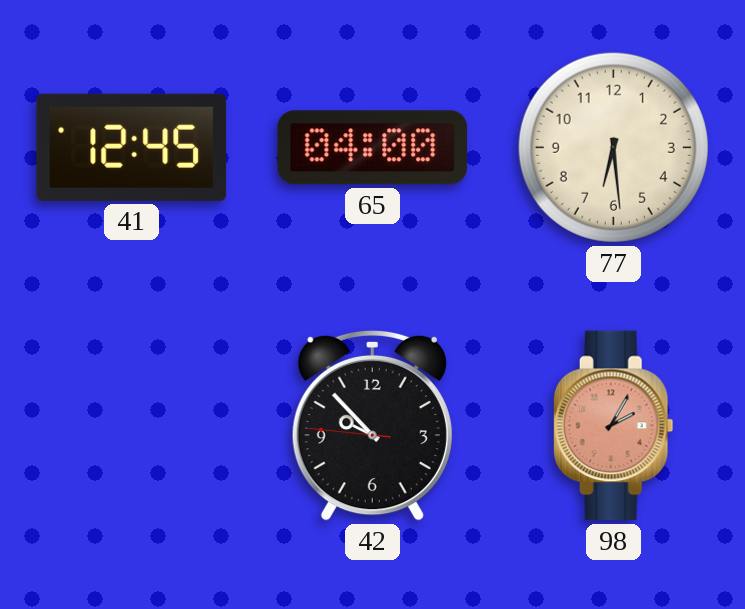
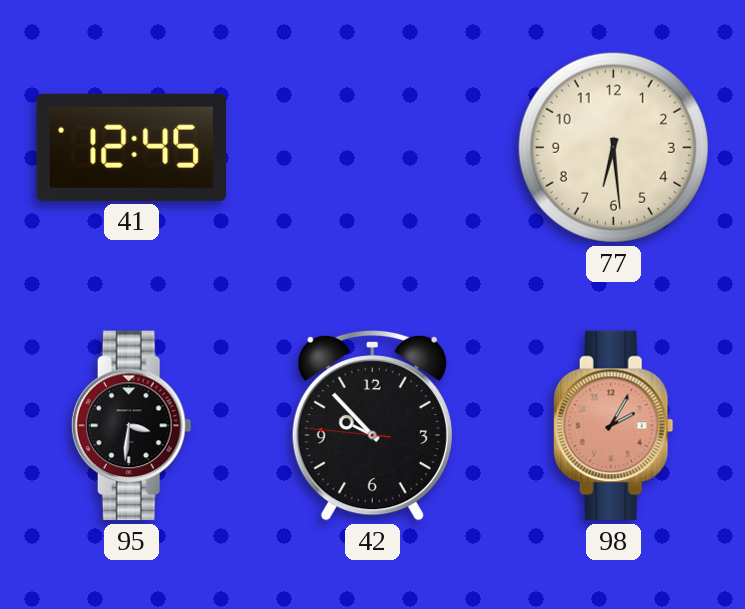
65: 04:00 -> none (373, 148)
95: none -> 3:31 (131, 426)
